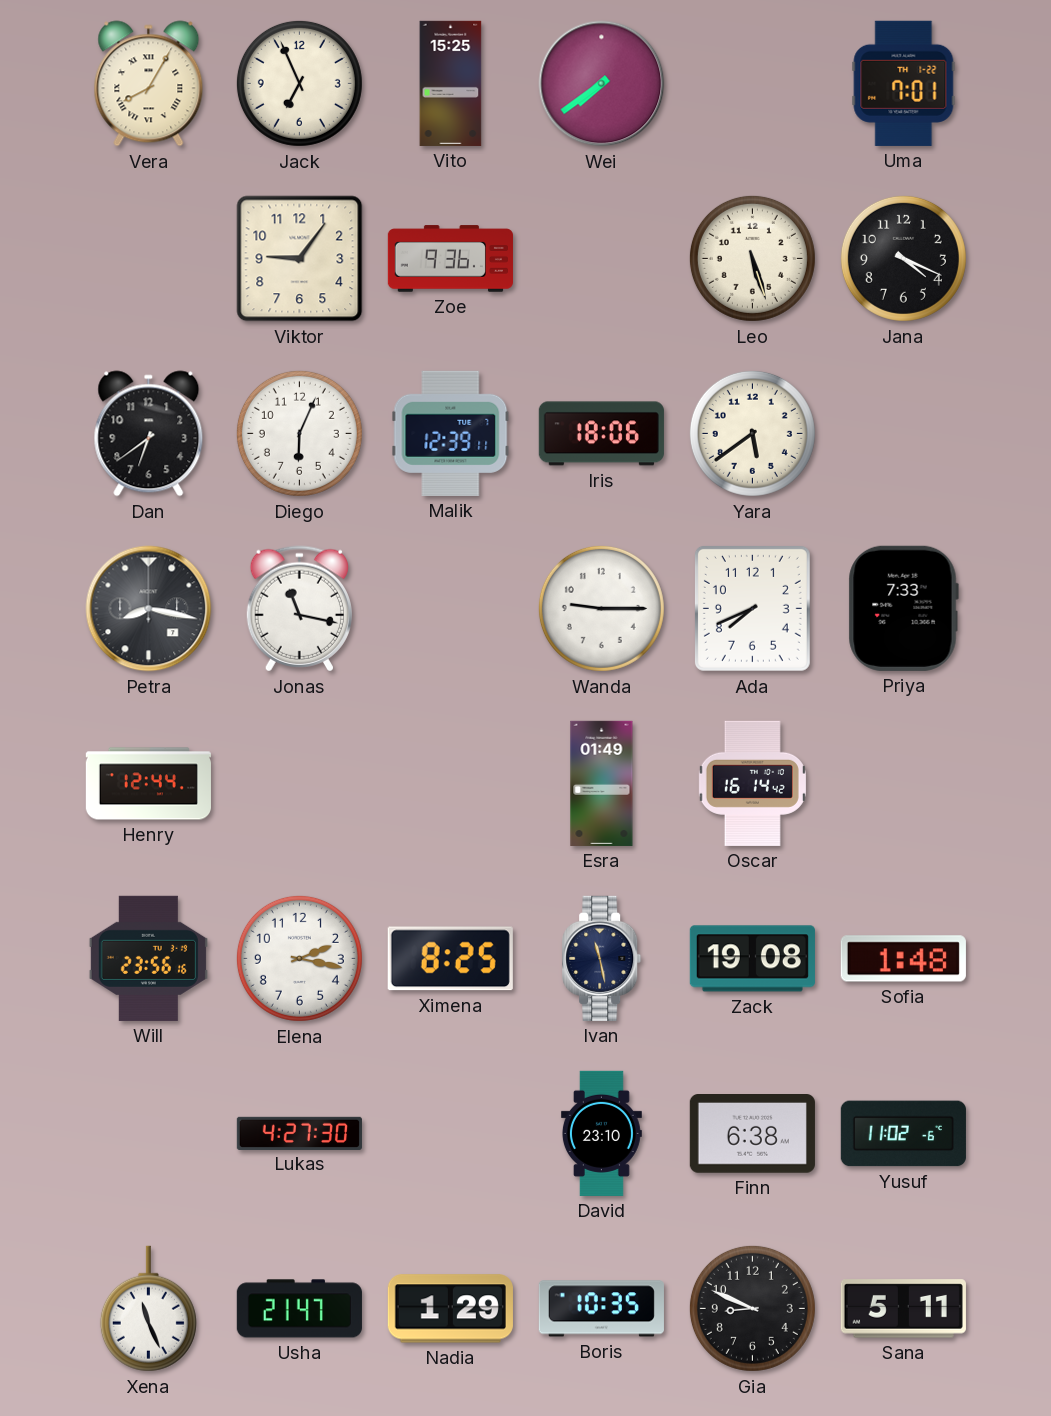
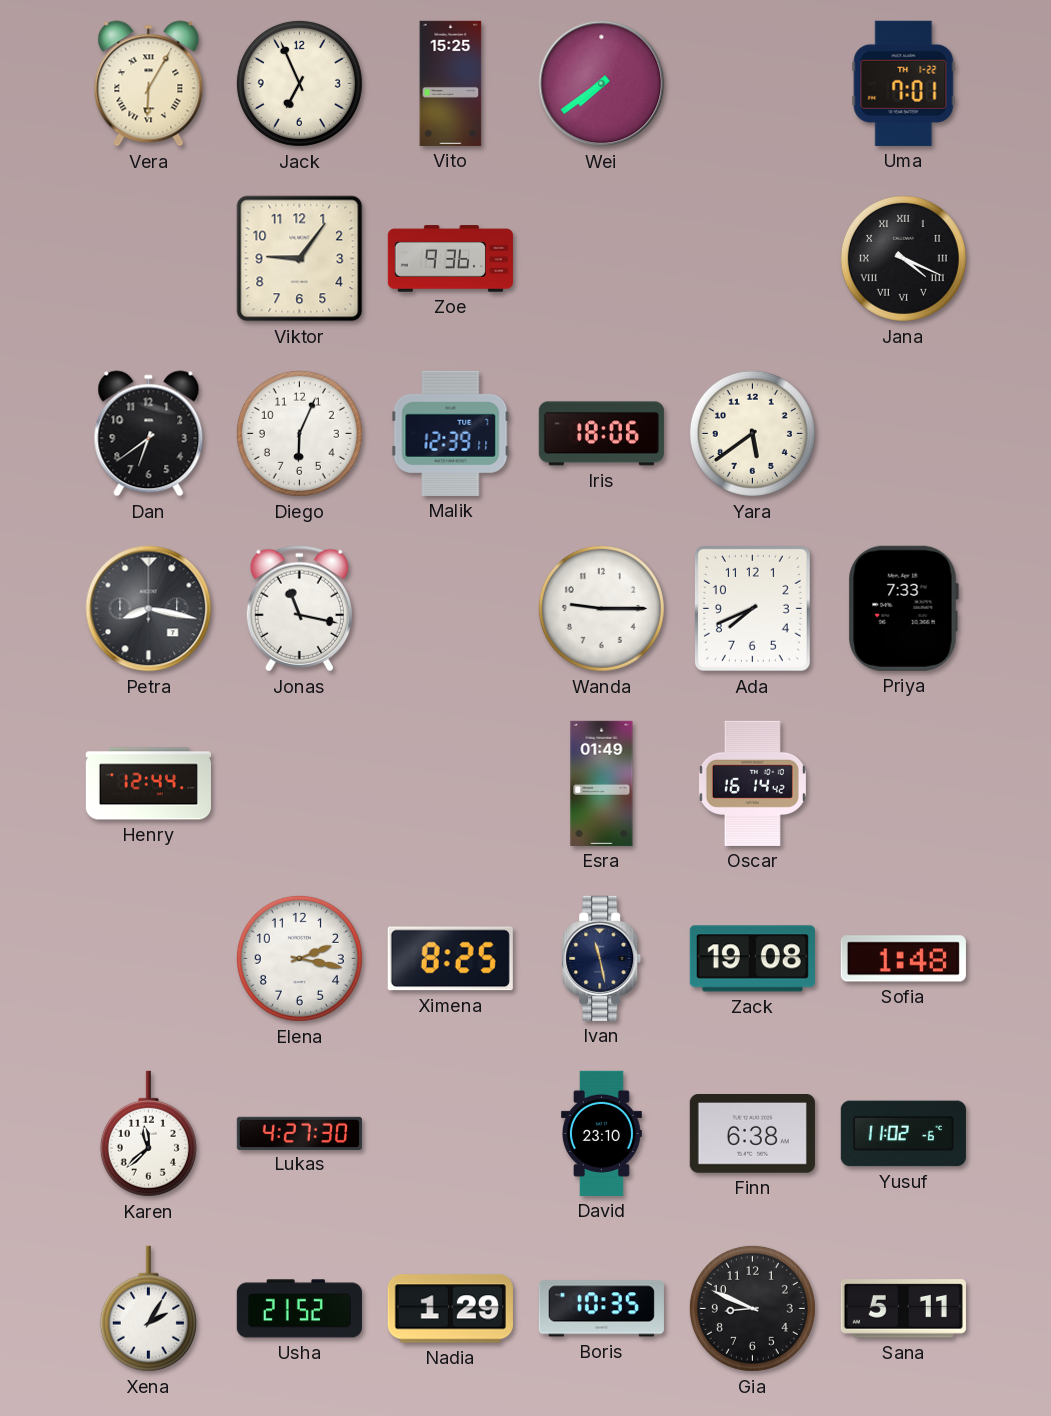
Vera: 8:05 -> 6:05 (149, 84)
Leo: 5:27 -> none (752, 258)
Jana numerals: Arabic -> Roman (903, 258)
Will: 23:56 -> none (148, 958)
Karen: none -> 11:38 (148, 1134)
Xena: 11:26 -> 2:05 (148, 1309)
Usha: 21:47 -> 21:52 (299, 1309)
